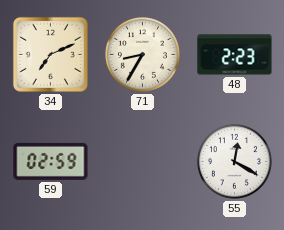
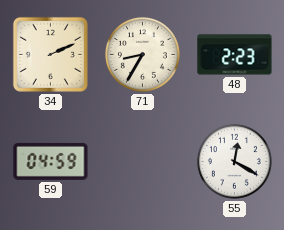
34: 7:11 -> 2:11 (50, 54)
59: 02:59 -> 04:59 (51, 161)
